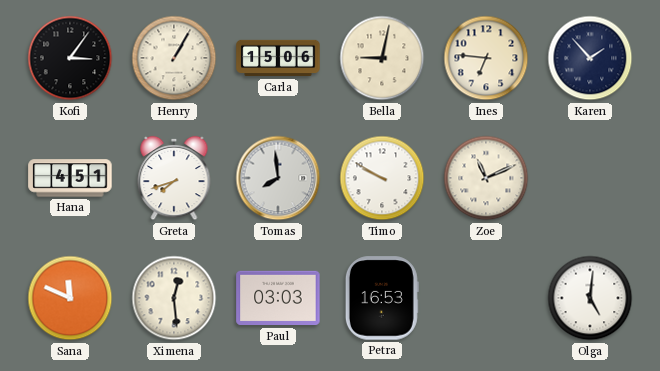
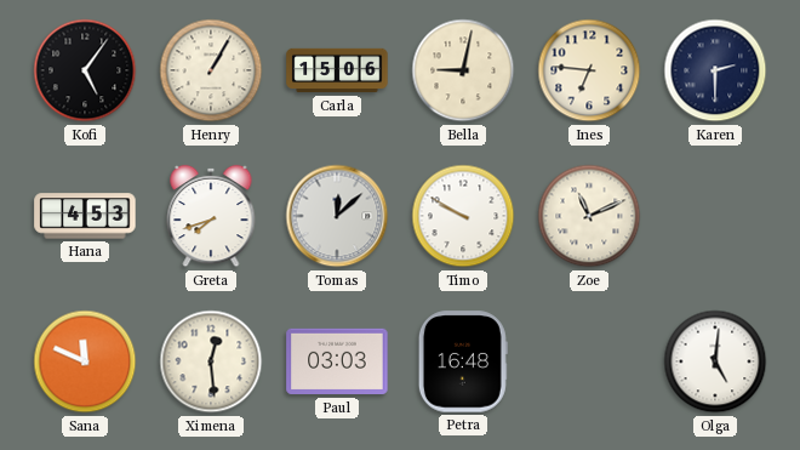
Kofi: 3:06 -> 5:06 (85, 70)
Karen: 1:53 -> 2:30 (715, 70)
Hana: 4:51 -> 4:53 (85, 216)
Tomas: 7:59 -> 12:08 (337, 216)
Petra: 16:53 -> 16:48 (463, 361)
